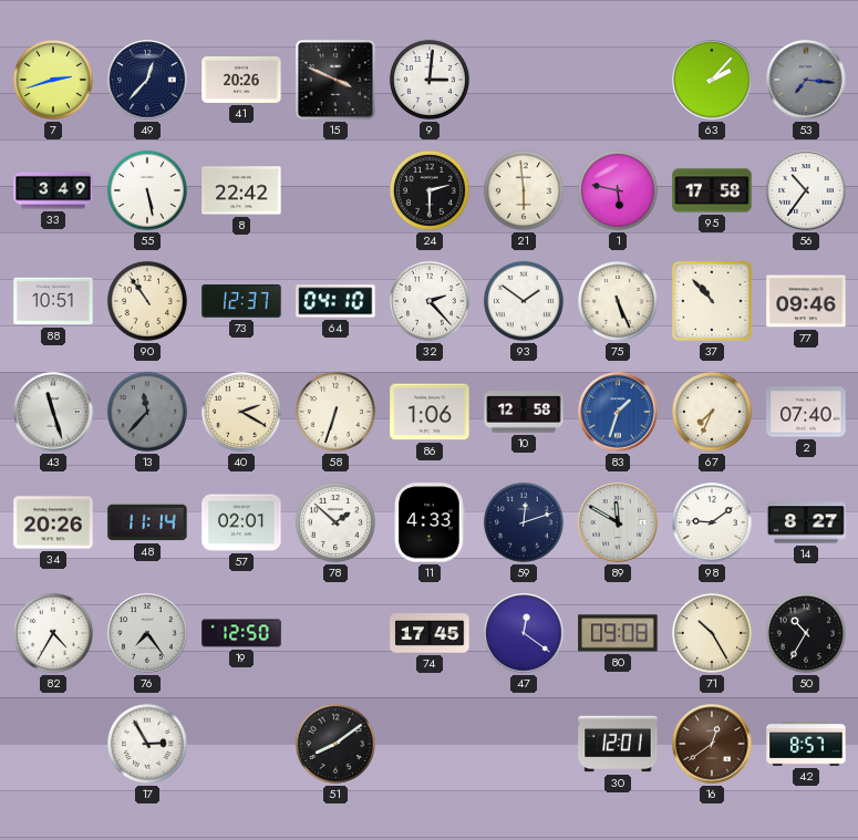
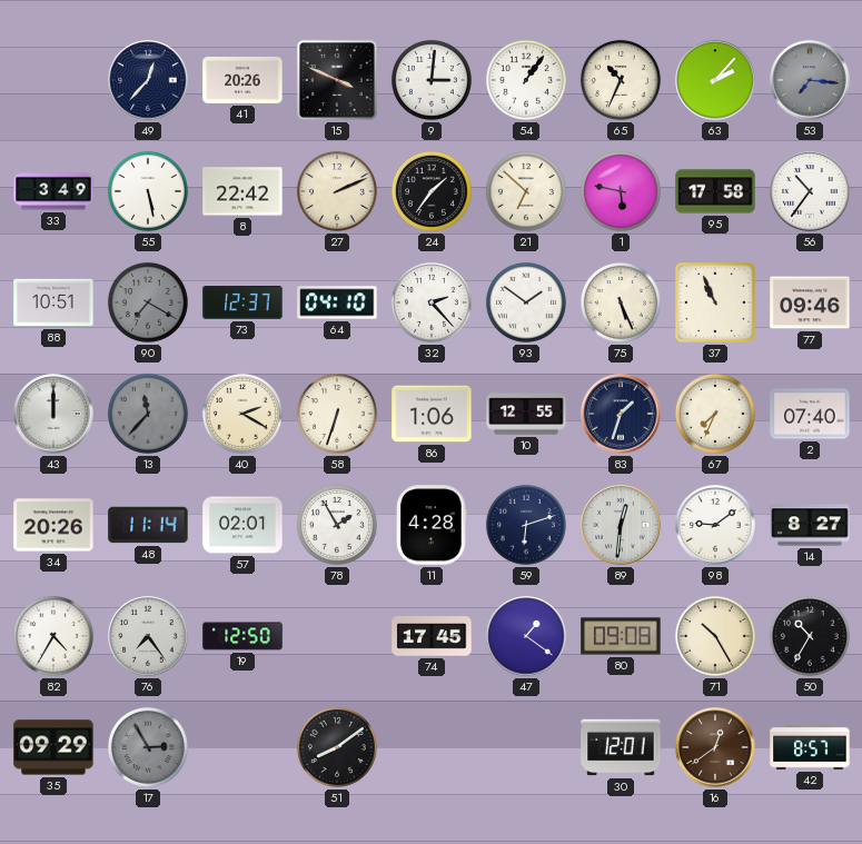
7: 2:42 -> none (53, 80)
54: none -> 1:06 (526, 80)
65: none -> 10:34 (621, 80)
27: none -> 2:11 (337, 191)
24: 2:30 -> 1:36 (432, 191)
21: 5:59 -> 6:52 (526, 191)
90: 10:54 -> 7:20 (148, 302)
90 dial: cream -> grey (148, 302)
37: 10:53 -> 10:56 (715, 302)
43: 11:27 -> 12:00 (53, 414)
10: 12:58 -> 12:55 (526, 414)
83 dial: blue -> navy (621, 414)
78: 1:52 -> 1:55 (337, 525)
11: 4:33 -> 4:28 (432, 525)
59: 12:12 -> 6:12 (526, 525)
89: 11:50 -> 12:31 (621, 525)
47: 12:21 -> 1:21 (526, 636)
35: none -> 09:29 (53, 747)
17 dial: white -> grey (148, 747)
